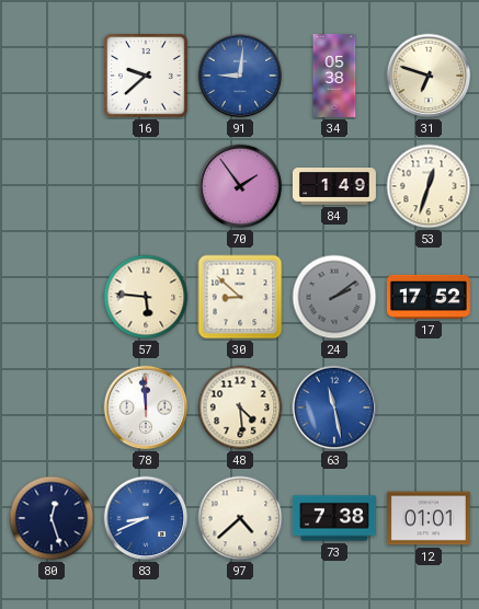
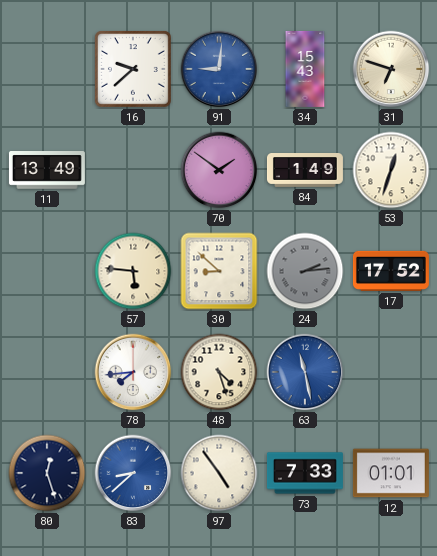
34: 05:38 -> 15:43 (305, 69)
11: none -> 13:49 (47, 170)
70: 1:54 -> 1:51 (219, 170)
24: 2:09 -> 2:14 (305, 271)
78: 11:59 -> 7:44 (133, 372)
48: 4:29 -> 4:27 (219, 372)
83: 8:41 -> 8:38 (133, 473)
97: 4:38 -> 4:54 (219, 473)
73: 7:38 -> 7:33 (305, 473)
